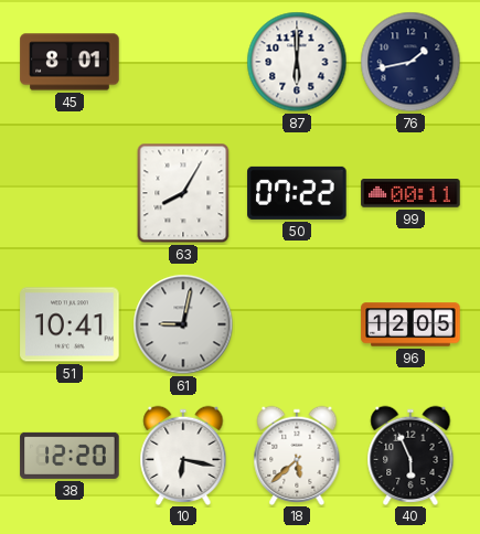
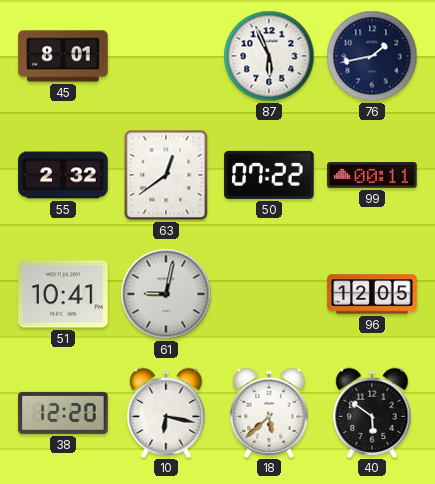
87: 6:00 -> 5:56 (269, 56)
55: none -> 2:32 (63, 175)
63: 8:05 -> 12:39 (166, 175)
40: 5:56 -> 5:51 (372, 412)
